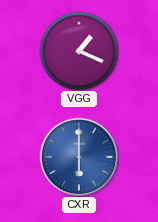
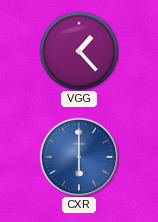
VGG: 1:19 -> 1:23 (79, 51)
